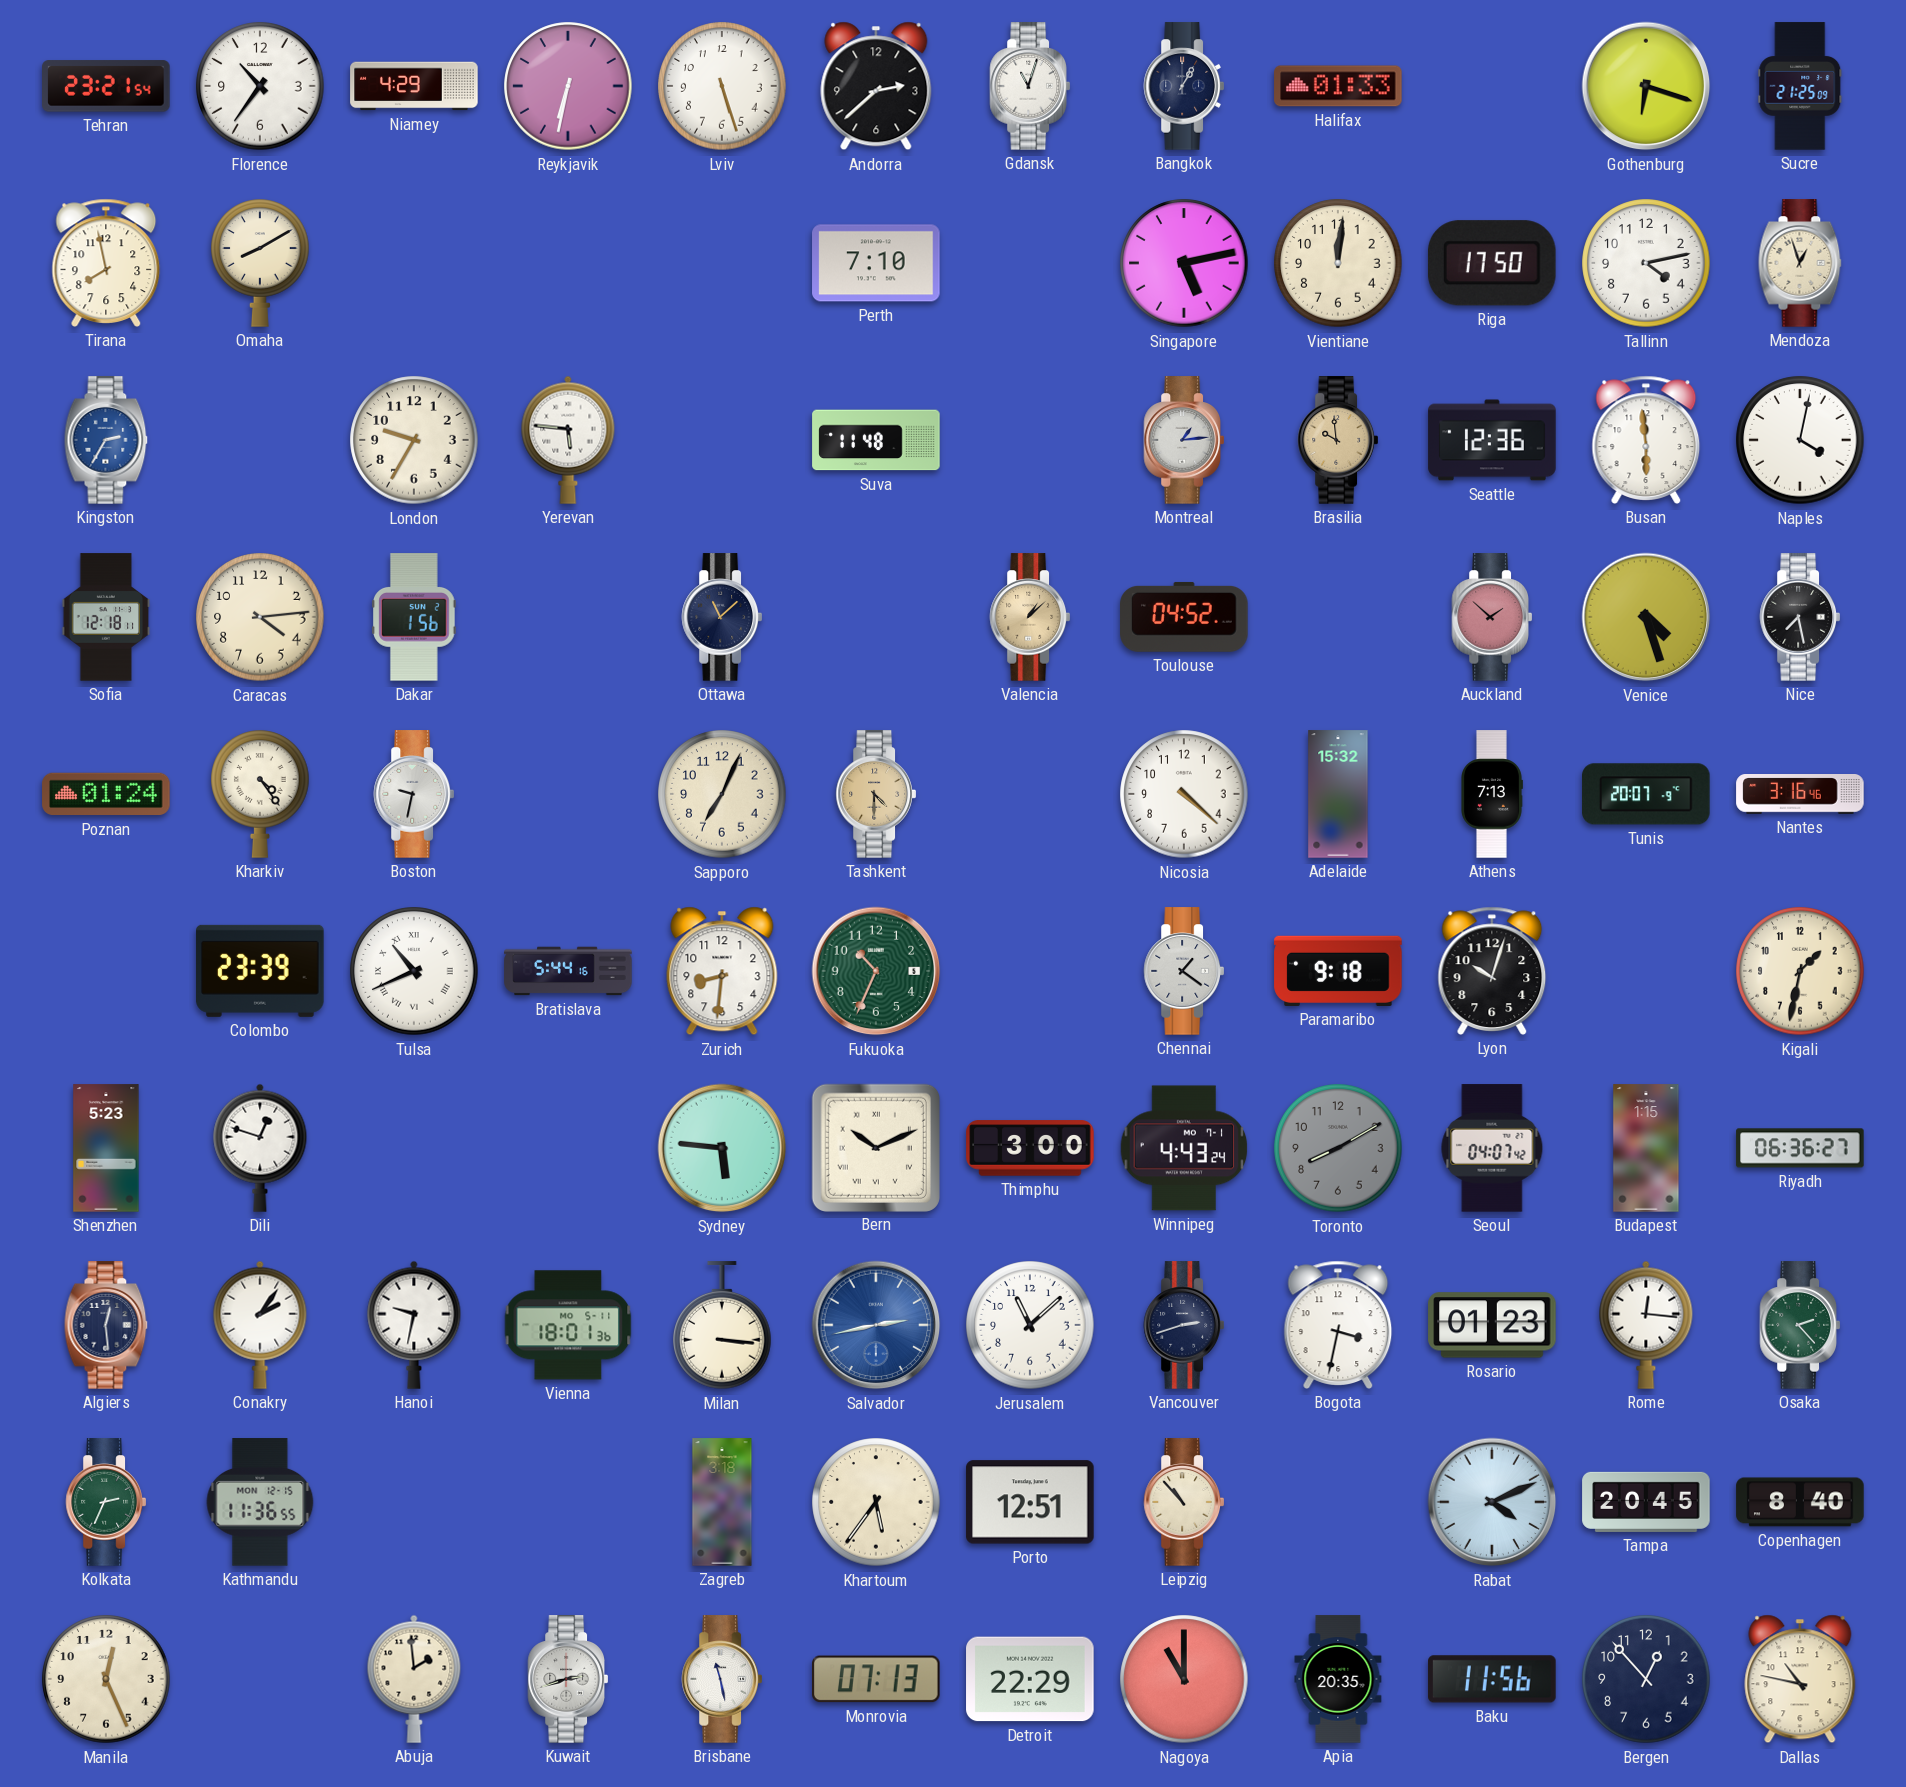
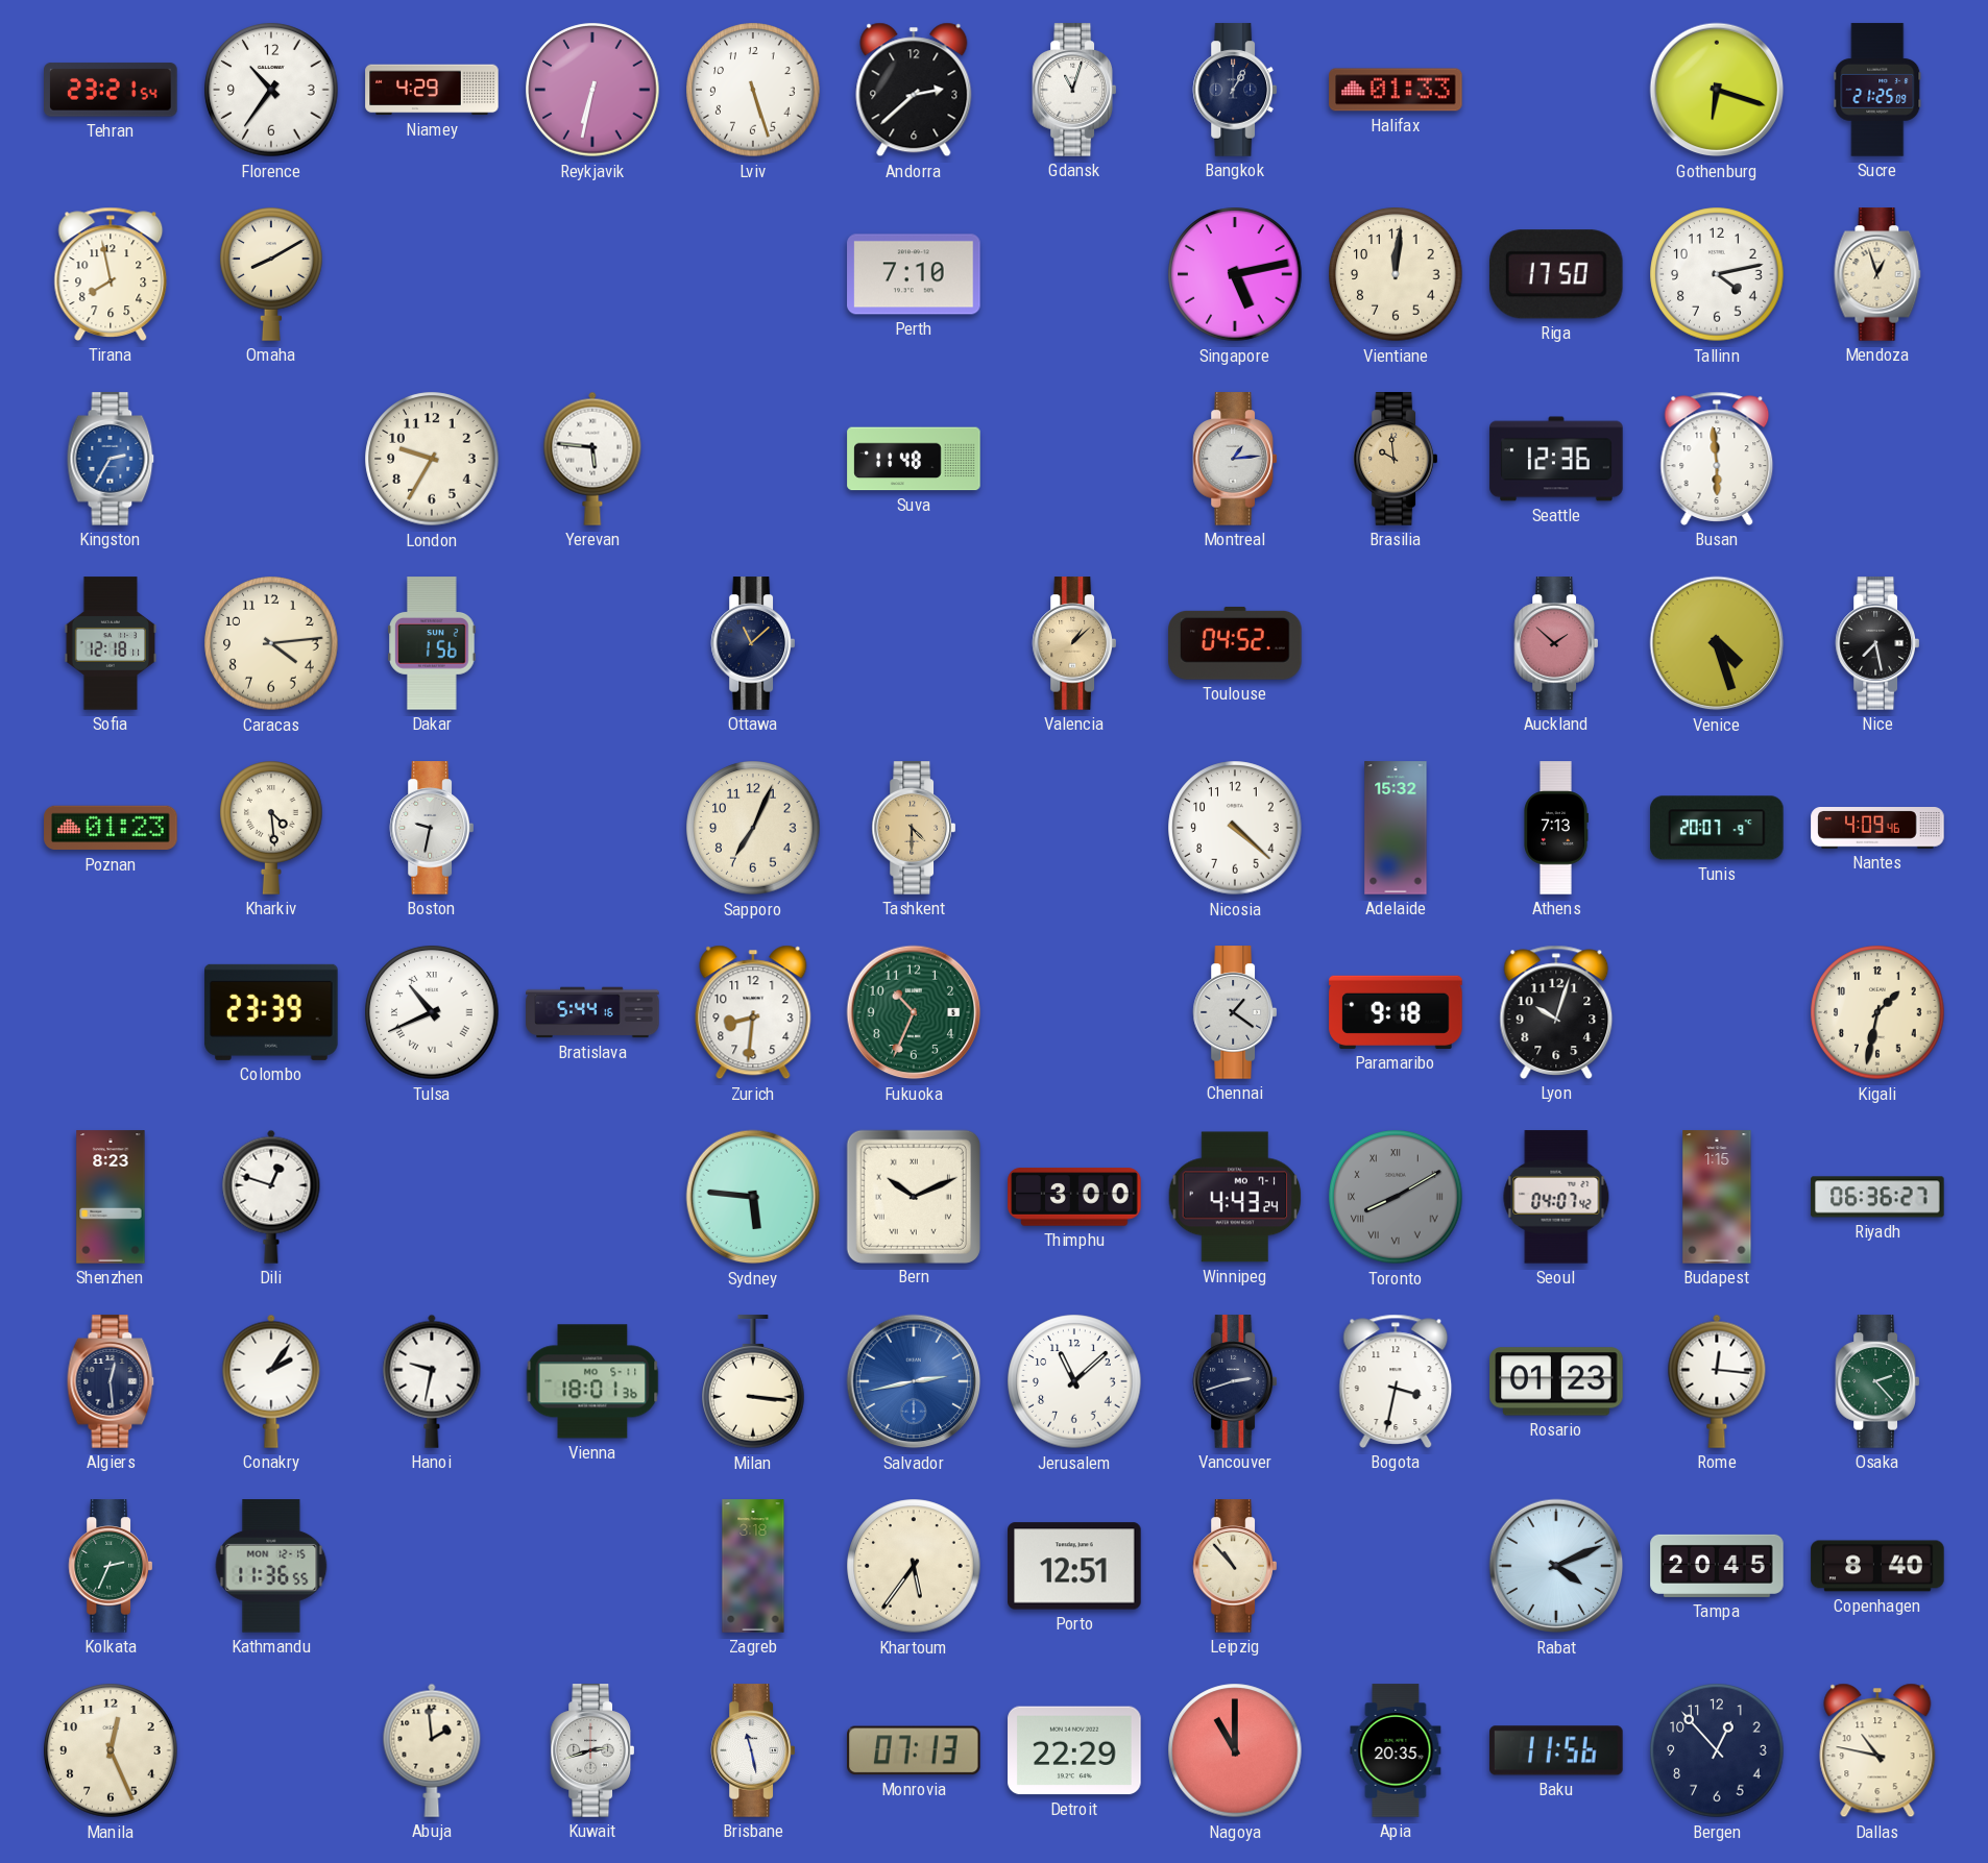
Naples: 4:02 -> none (1800, 440)
Poznan: 01:24 -> 01:23 (111, 828)
Kharkiv: 4:24 -> 4:29 (271, 828)
Nantes: 3:16 -> 4:09 (1877, 828)
Shenzhen: 5:23 -> 8:23 (111, 1197)
Toronto numerals: Arabic -> Roman (1396, 1197)
